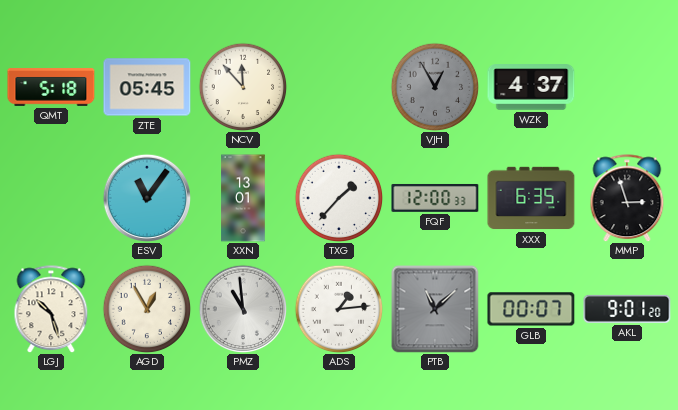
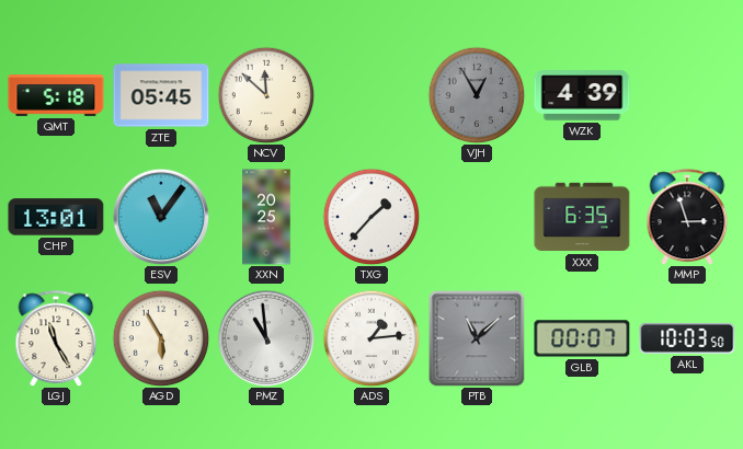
NCV: 11:53 -> 11:52 (266, 95)
WZK: 4:37 -> 4:39 (582, 95)
CHP: none -> 13:01 (56, 217)
XXN: 13:01 -> 20:25 (266, 217)
FQF: 12:00 -> none (435, 198)
LGJ: 10:27 -> 11:25 (56, 338)
AGD: 12:55 -> 5:55 (161, 338)
AKL: 9:01 -> 10:03 (687, 338)
